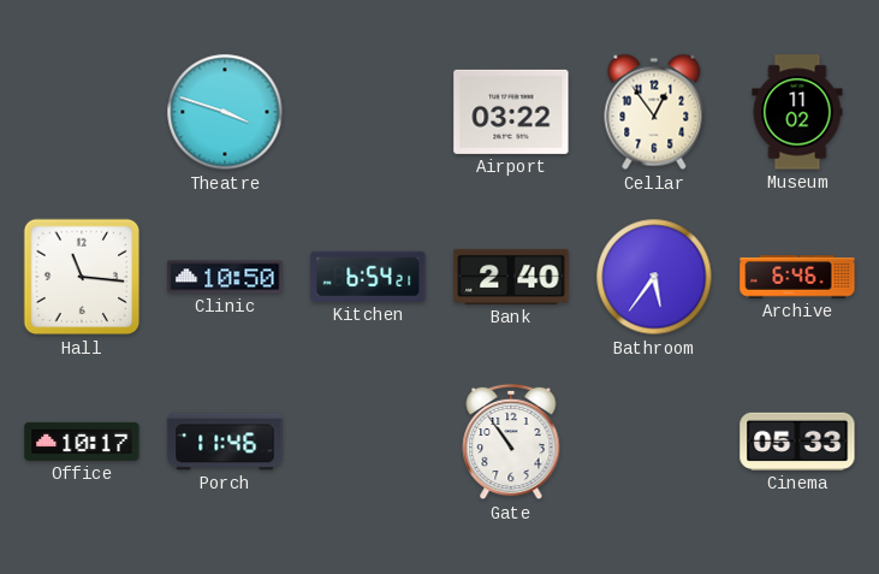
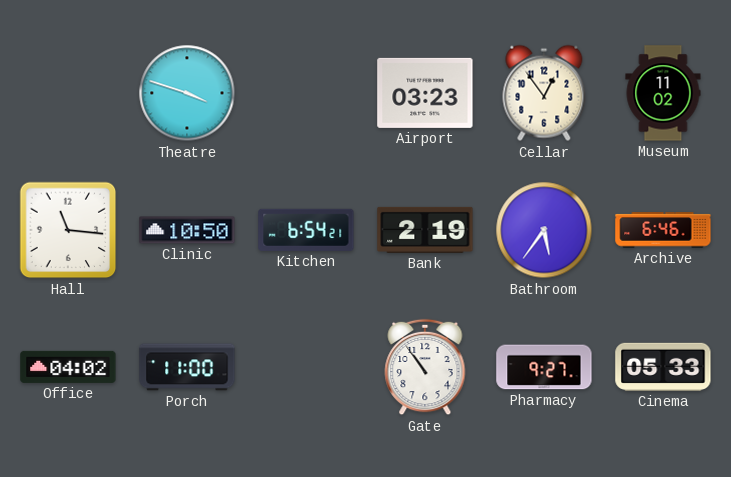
Airport: 03:22 -> 03:23 (425, 93)
Bank: 2:40 -> 2:19 (425, 230)
Office: 10:17 -> 04:02 (68, 367)
Porch: 11:46 -> 11:00 (187, 367)
Pharmacy: none -> 9:27 (544, 367)
